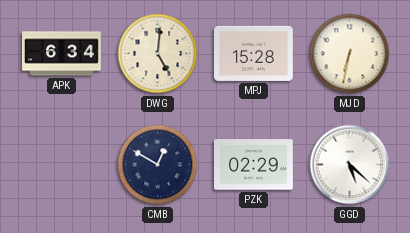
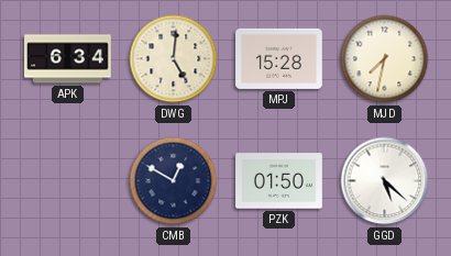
MJD: 6:32 -> 7:32 (385, 59)
PZK: 02:29 -> 01:50 (279, 181)
